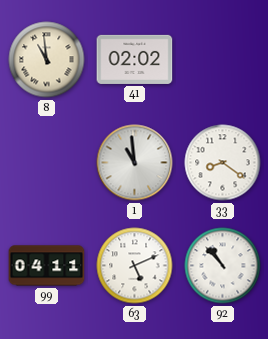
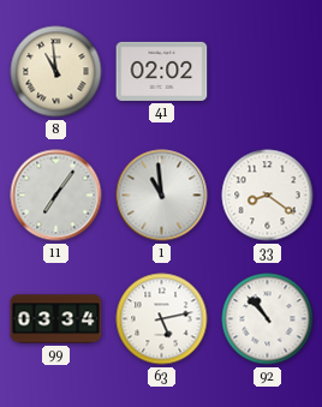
11: none -> 7:06 (56, 196)
99: 04:11 -> 03:34 (56, 319)
63: 5:11 -> 5:13 (162, 319)
